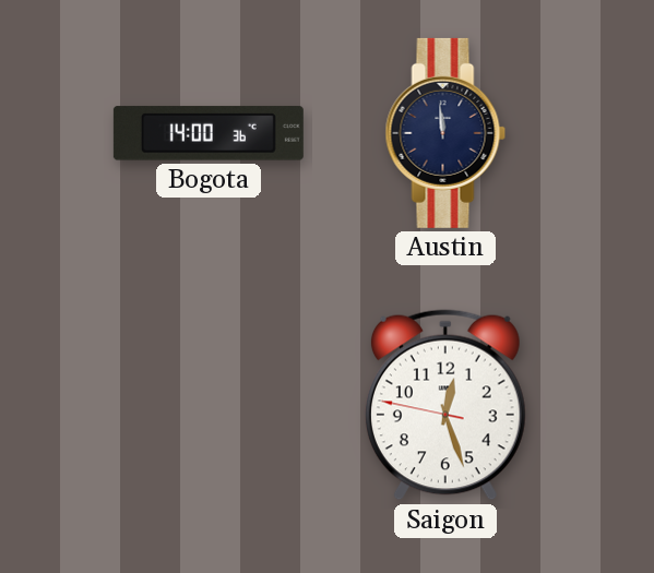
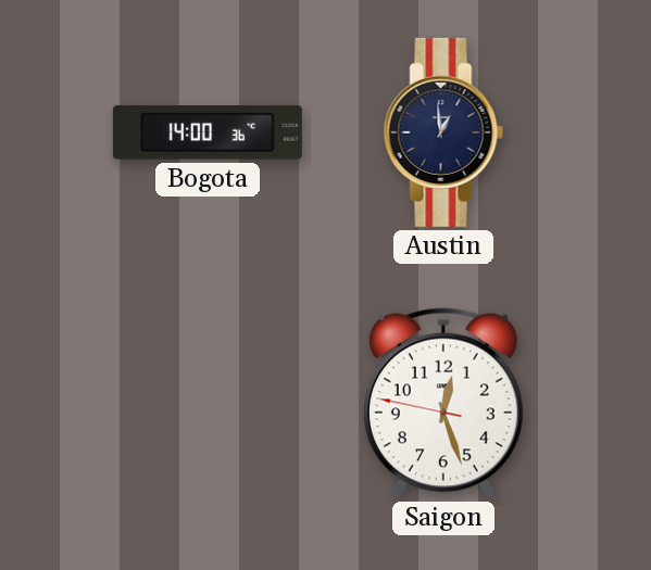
Austin: 11:59 -> 12:59 (443, 132)
